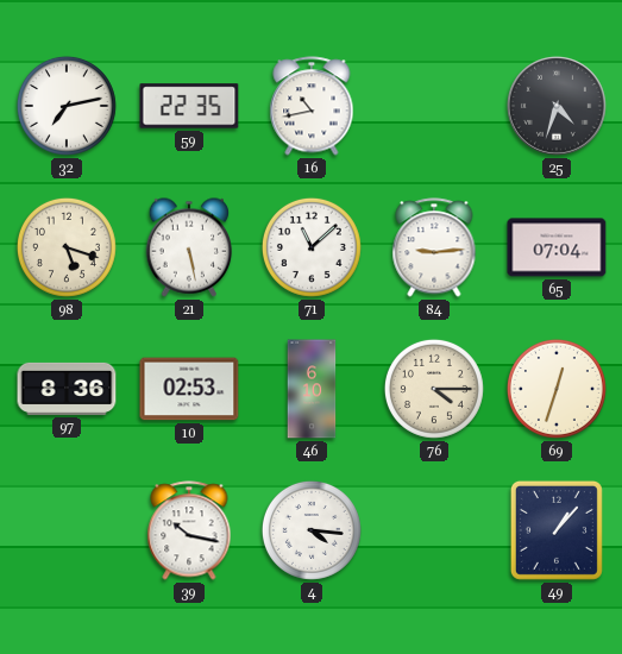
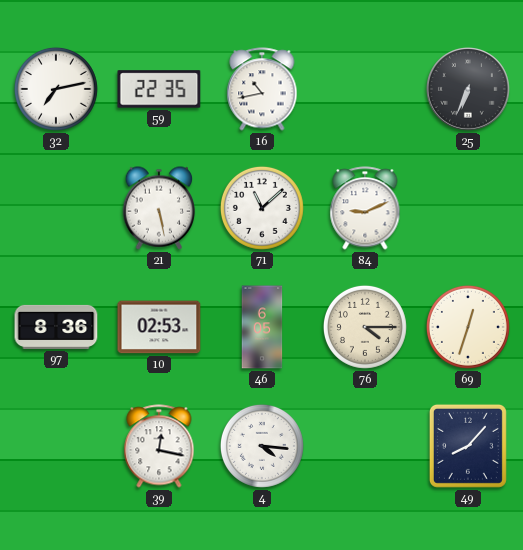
25: 4:33 -> 6:34 (469, 90)
98: 5:18 -> none (67, 247)
84: 9:14 -> 9:11 (365, 208)
65: 07:04 -> none (557, 247)
46: 6:10 -> 6:05 (262, 327)
39: 10:17 -> 12:17 (159, 446)
49: 1:07 -> 8:07 (468, 446)
